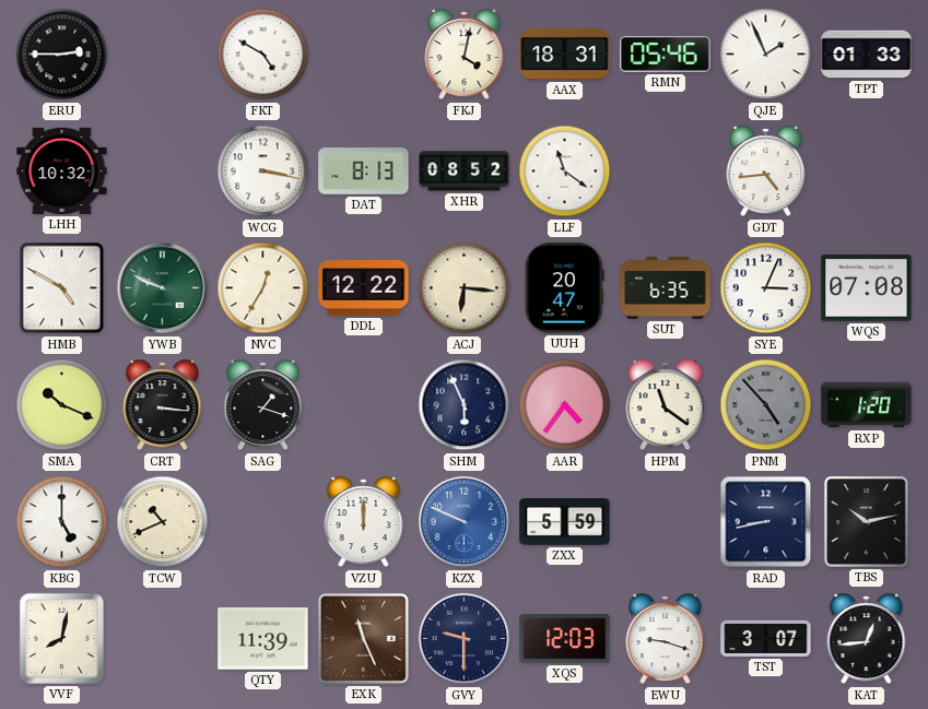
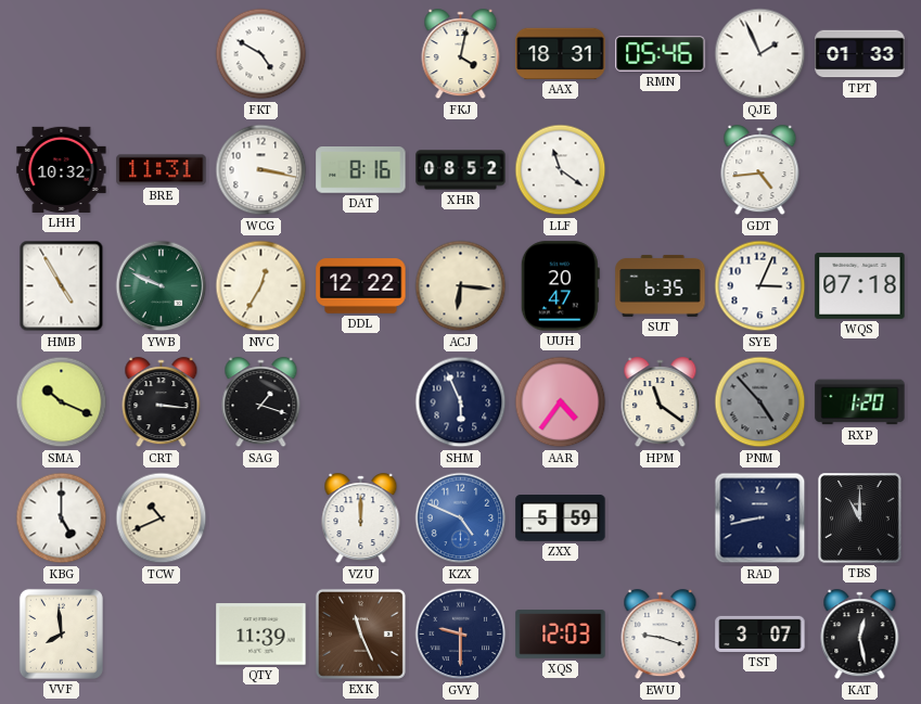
ERU: 2:45 -> none (62, 55)
BRE: none -> 11:31 (162, 170)
DAT: 8:13 -> 8:16 (361, 170)
HMB: 4:50 -> 4:55 (62, 286)
WQS: 07:08 -> 07:18 (860, 285)
KZX: 9:49 -> 4:49 (461, 519)
TBS: 10:13 -> 11:00 (860, 519)
VVF: 8:02 -> 7:59 (61, 633)
KAT: 12:44 -> 12:28 (860, 635)
